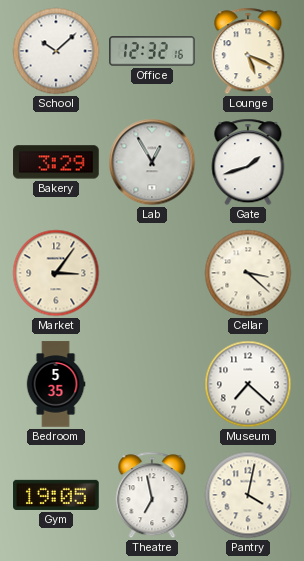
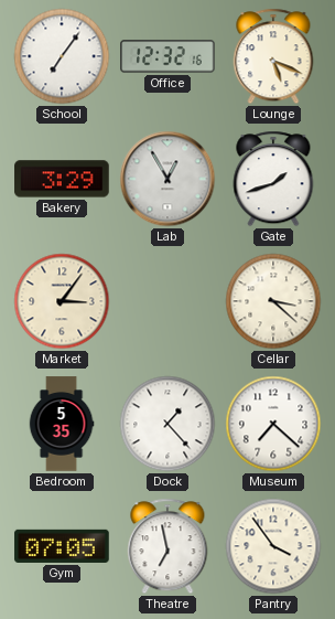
School: 10:08 -> 7:06 (62, 56)
Dock: none -> 1:23 (167, 424)
Gym: 19:05 -> 07:05 (62, 546)
Pantry: 4:02 -> 3:54 (273, 546)
